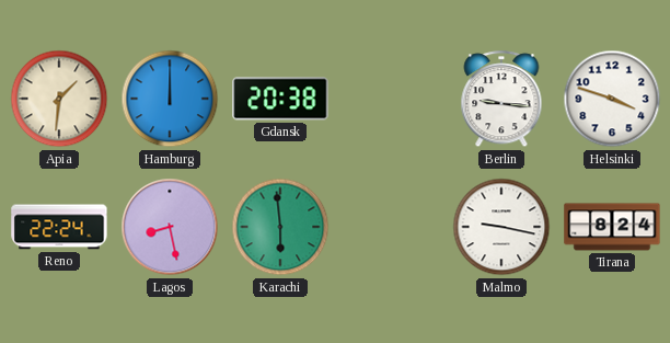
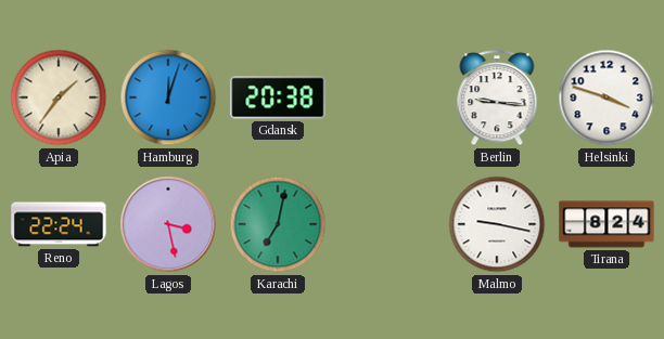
Apia: 1:31 -> 1:36 (59, 97)
Hamburg: 12:00 -> 12:03 (168, 97)
Lagos: 8:28 -> 3:28 (168, 224)
Karachi: 5:59 -> 7:02 (278, 224)
